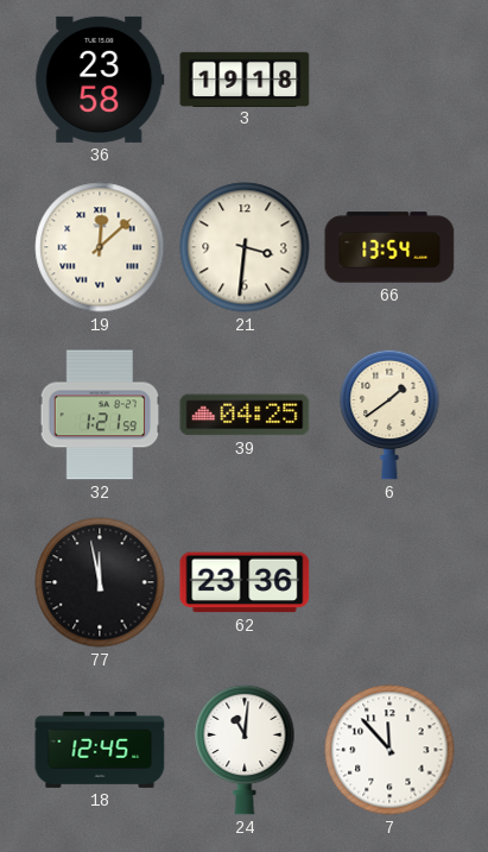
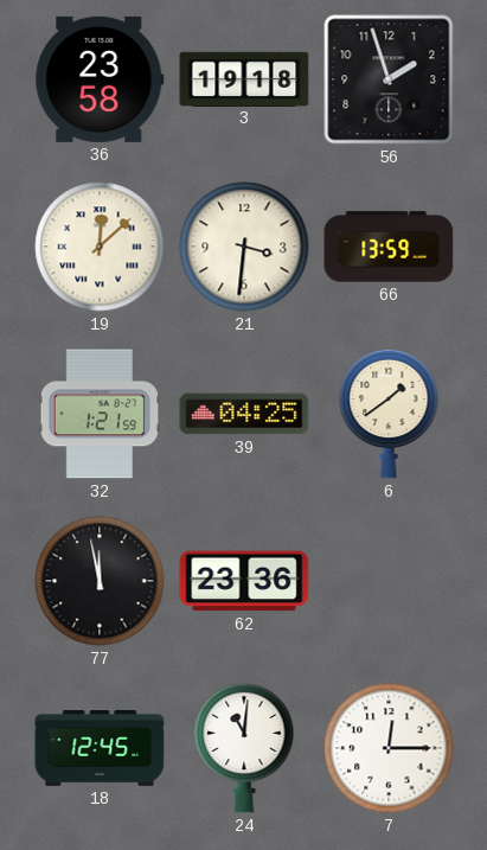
56: none -> 1:57 (389, 79)
66: 13:54 -> 13:59 (389, 247)
7: 11:53 -> 12:15 (389, 748)
